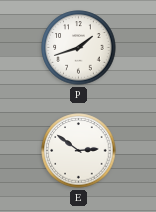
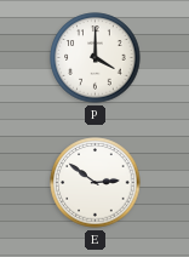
P: 1:42 -> 4:00 (96, 58)
